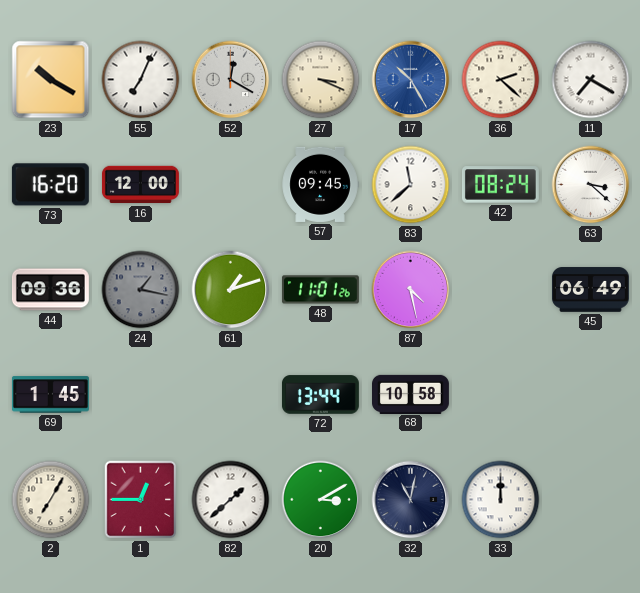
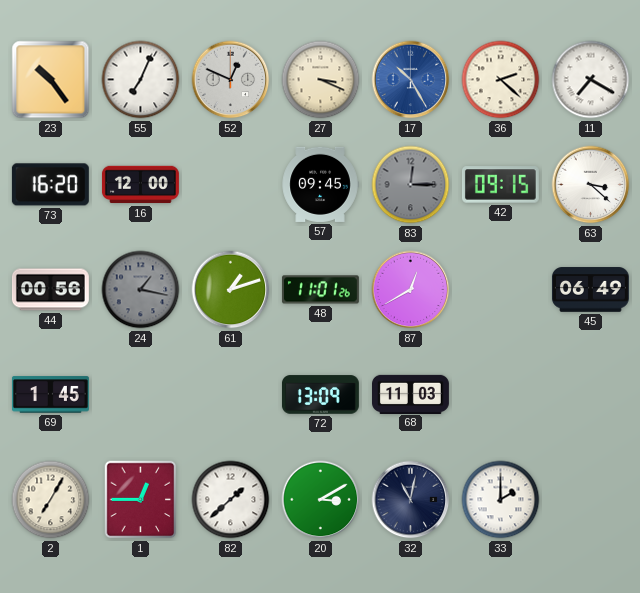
23: 10:20 -> 10:24 (51, 80)
52: 12:20 -> 12:49 (231, 80)
83: 11:38 -> 12:15 (411, 185)
83 dial: white -> grey (411, 185)
42: 08:24 -> 09:15 (500, 185)
44: 09:36 -> 00:56 (50, 290)
87: 4:28 -> 12:40 (411, 290)
72: 13:44 -> 13:09 (320, 395)
68: 10:58 -> 11:03 (411, 394)
33: 12:00 -> 2:00 (501, 500)
